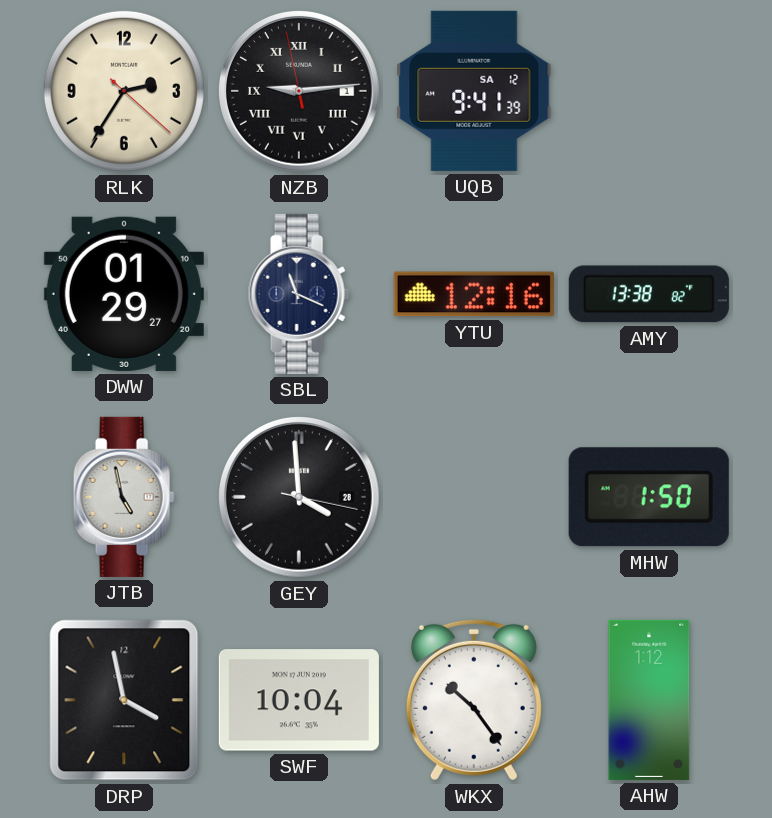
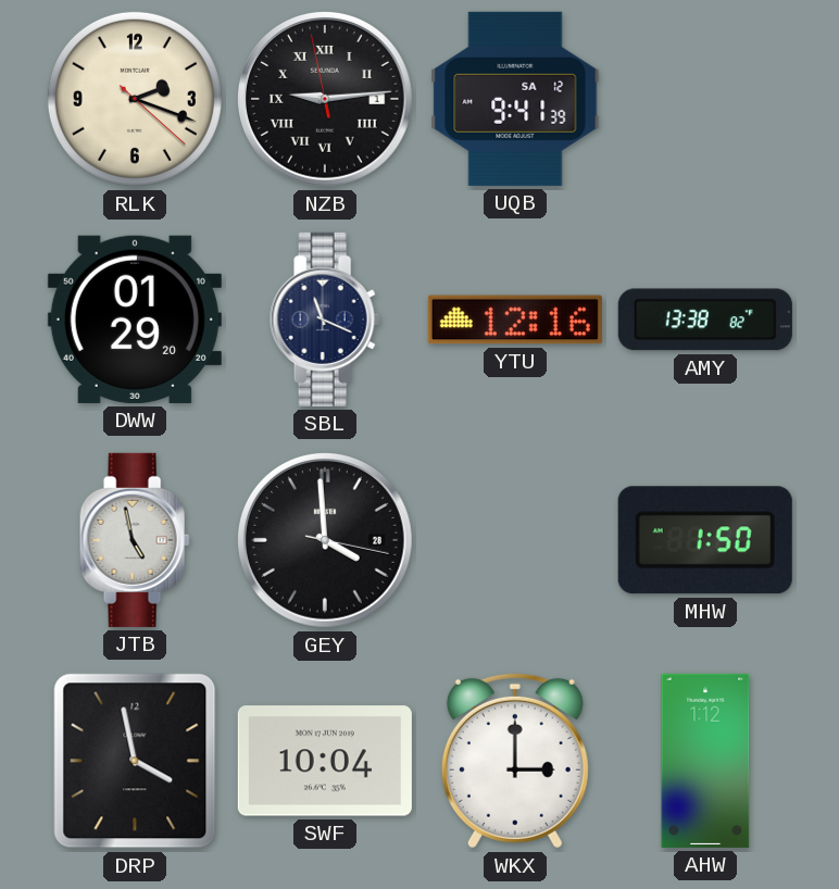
RLK: 2:35 -> 2:18 (135, 99)
DWW: 01:29:27 -> 01:29:20 (135, 320)
WKX: 10:24 -> 3:00 (515, 761)
